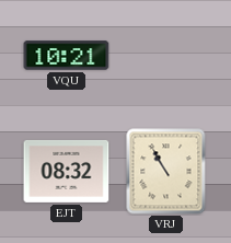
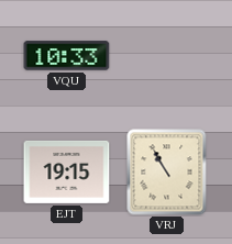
VQU: 10:21 -> 10:33 (67, 56)
EJT: 08:32 -> 19:15 (67, 171)
